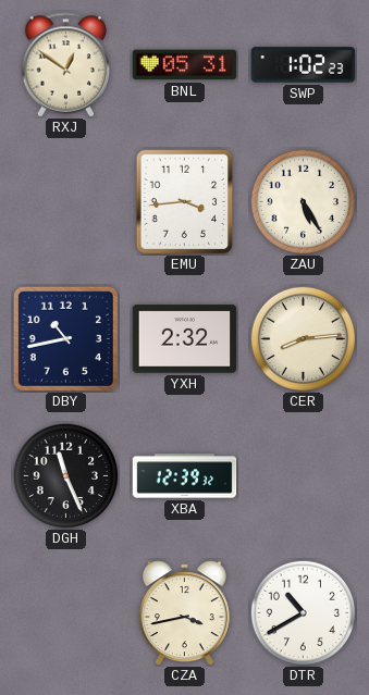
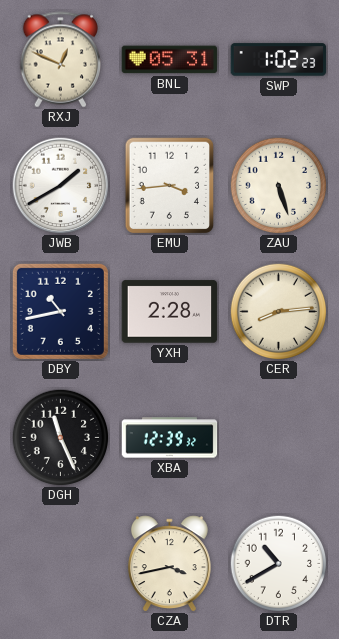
RXJ: 12:51 -> 12:49 (61, 60)
JWB: none -> 1:40 (61, 186)
ZAU: 5:25 -> 5:27 (278, 185)
YXH: 2:32 -> 2:28 (170, 312)
